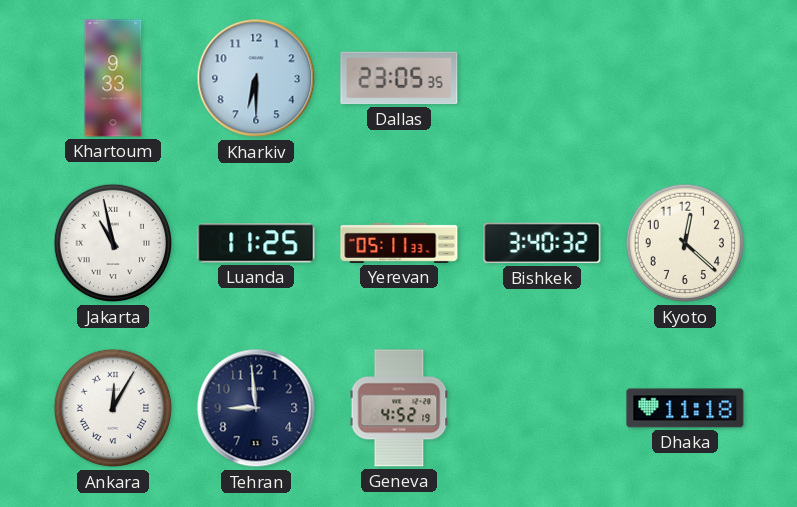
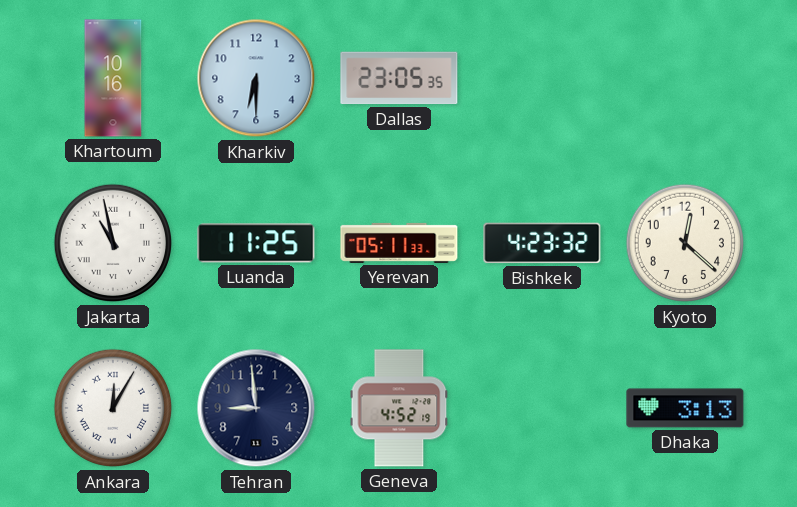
Khartoum: 9:33 -> 10:16 (113, 78)
Bishkek: 3:40 -> 4:23 (542, 243)
Dhaka: 11:18 -> 3:13 (685, 408)
